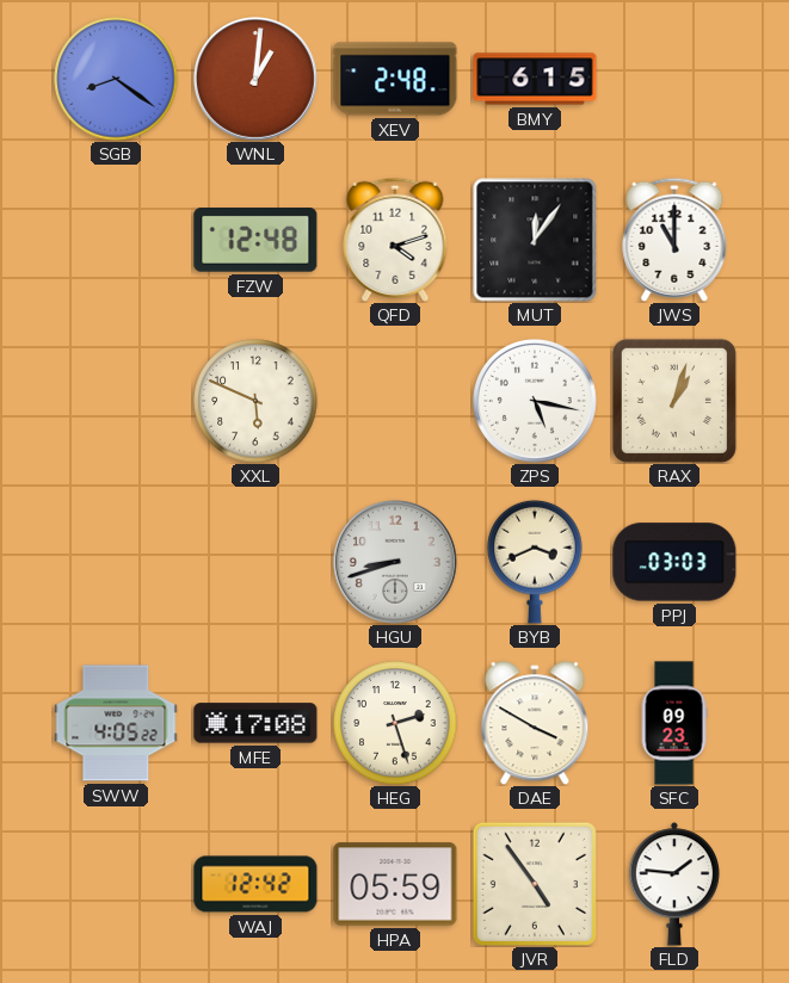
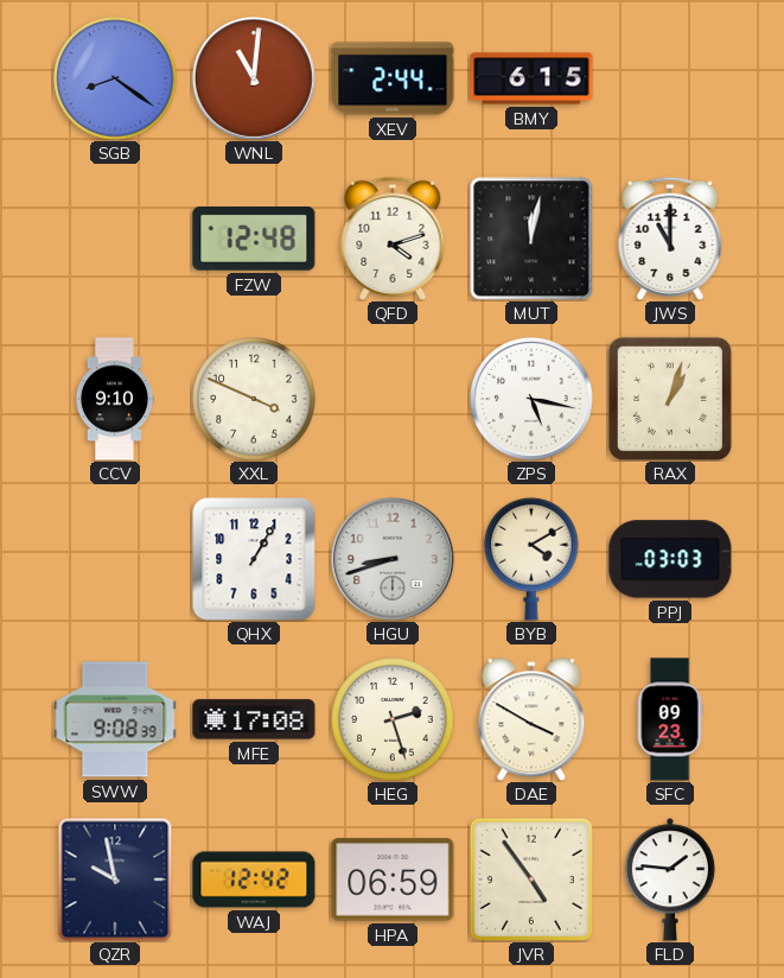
WNL: 1:01 -> 11:01 (254, 78)
XEV: 2:48 -> 2:44 (393, 78)
MUT: 12:06 -> 12:02 (531, 239)
CCV: none -> 9:10 (114, 399)
XXL: 5:49 -> 3:49 (254, 399)
QHX: none -> 1:05 (254, 559)
BYB: 3:41 -> 4:10 (531, 559)
SWW: 4:05 -> 9:08 (115, 719)
QZR: none -> 9:58 (115, 879)
HPA: 05:59 -> 06:59 (393, 879)
